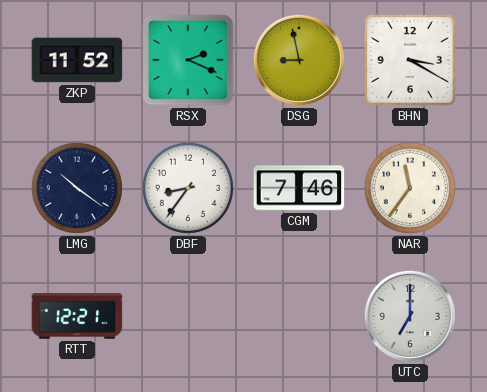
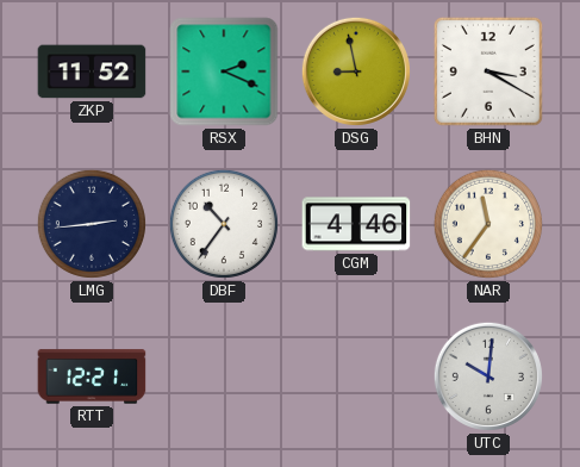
LMG: 10:21 -> 2:44 (92, 224)
DBF: 8:36 -> 10:36 (224, 224)
CGM: 7:46 -> 4:46 (356, 224)
UTC: 7:00 -> 10:01 (488, 376)
